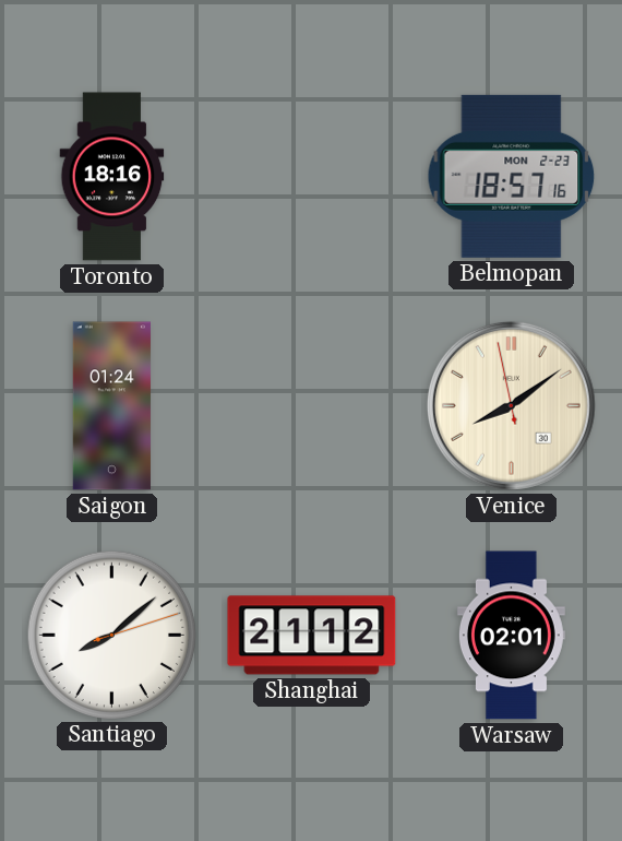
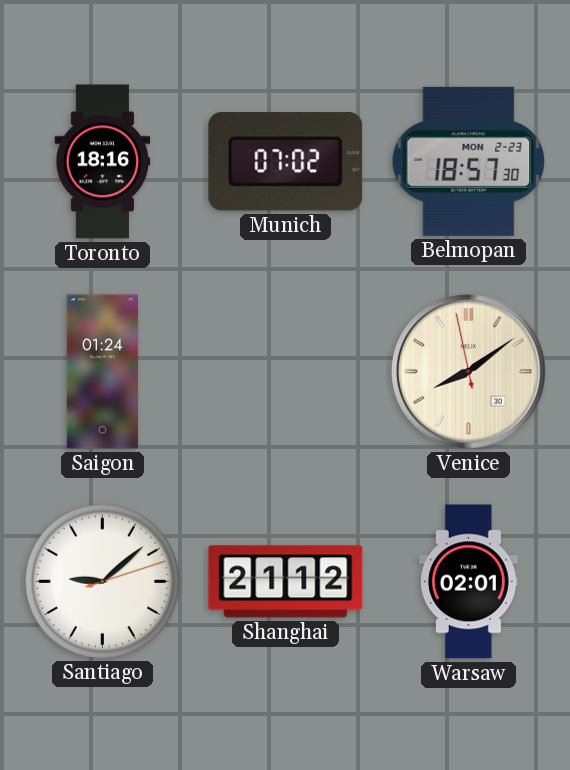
Munich: none -> 07:02 (286, 162)
Belmopan: 18:57:16 -> 18:57:30 (469, 161)
Santiago: 8:08 -> 9:08 (102, 581)
